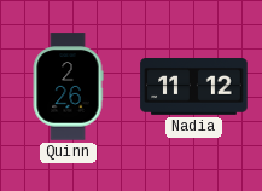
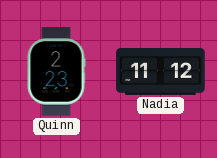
Quinn: 2:26 -> 2:23 (56, 72)
